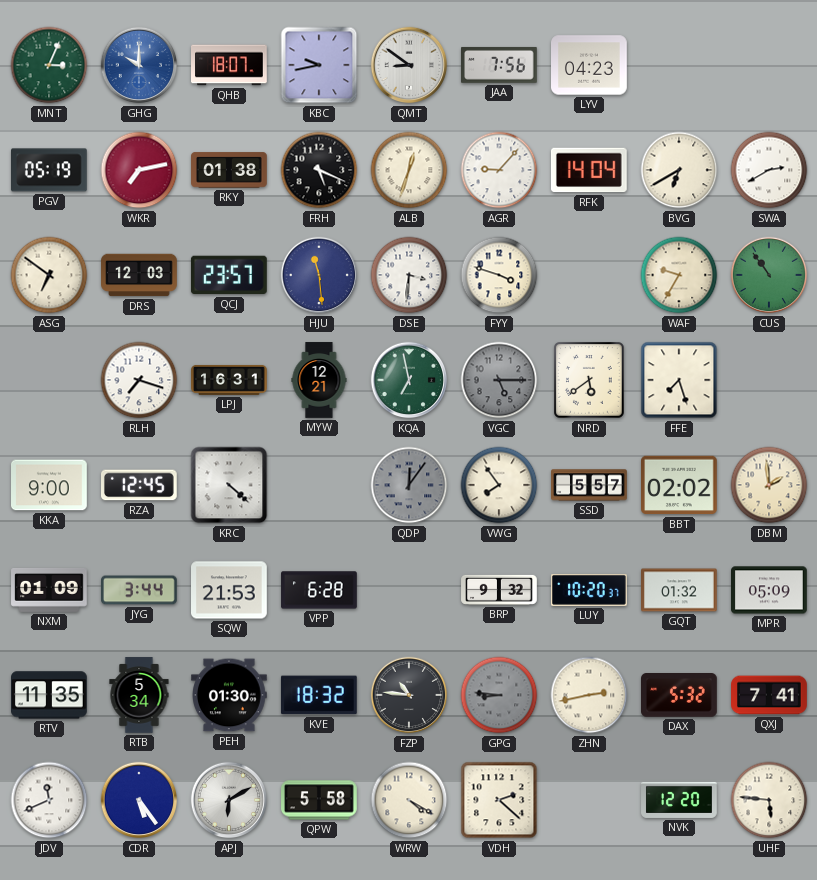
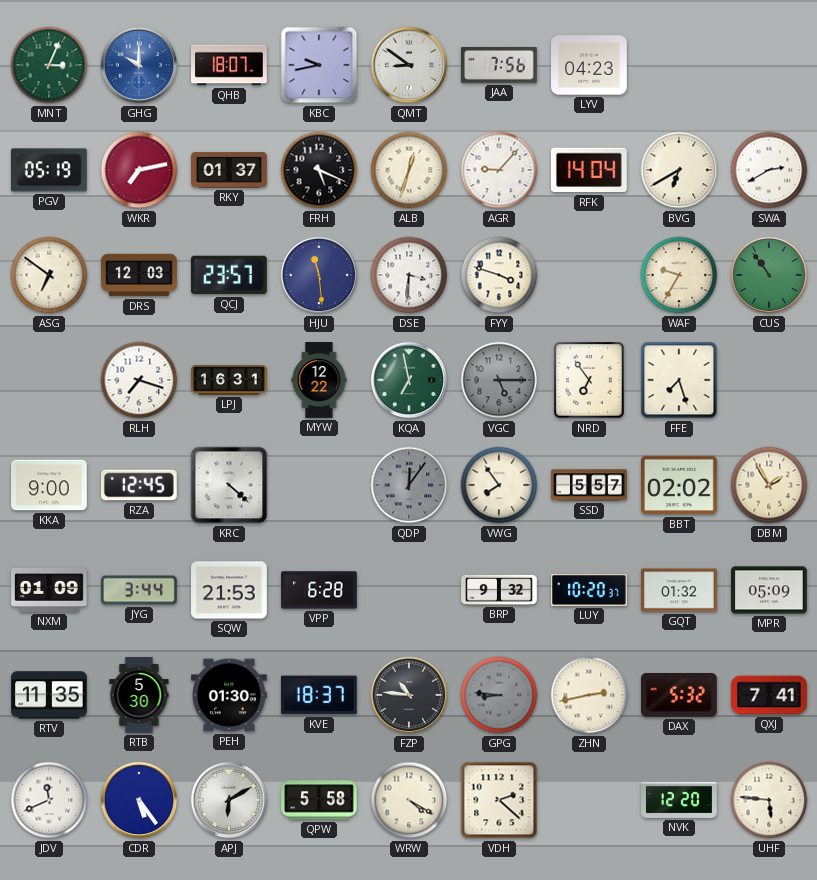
RKY: 01:38 -> 01:37 (229, 170)
MYW: 12:21 -> 12:22 (319, 380)
NRD: 5:39 -> 6:54 (590, 381)
DBM: 1:59 -> 1:55 (769, 485)
RTB: 5:34 -> 5:30 (139, 695)
KVE: 18:32 -> 18:37 (319, 695)
